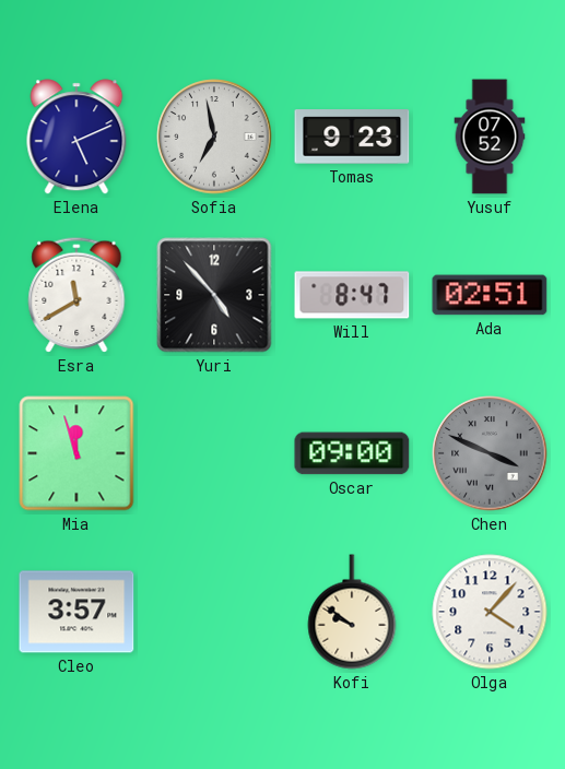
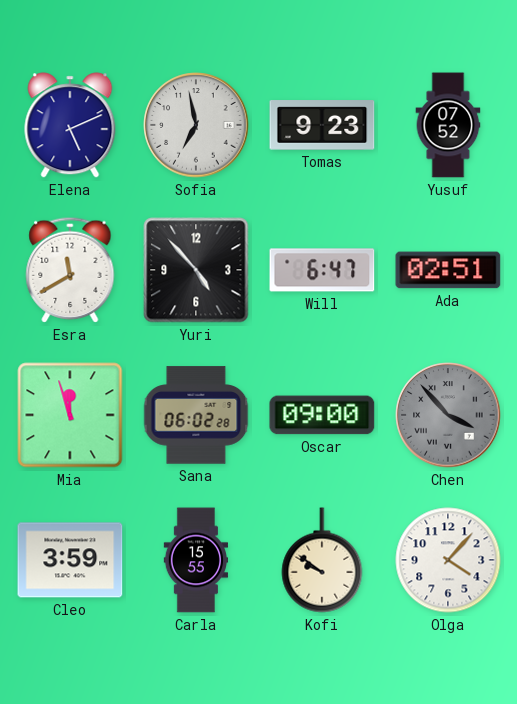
Will: 8:47 -> 6:47 (322, 270)
Sana: none -> 06:02 (196, 415)
Chen: 3:49 -> 3:53 (448, 415)
Cleo: 3:57 -> 3:59 (70, 560)
Carla: none -> 15:55 (196, 560)
